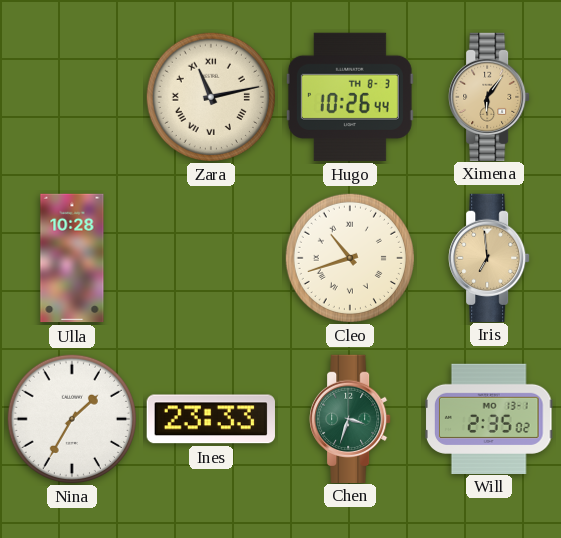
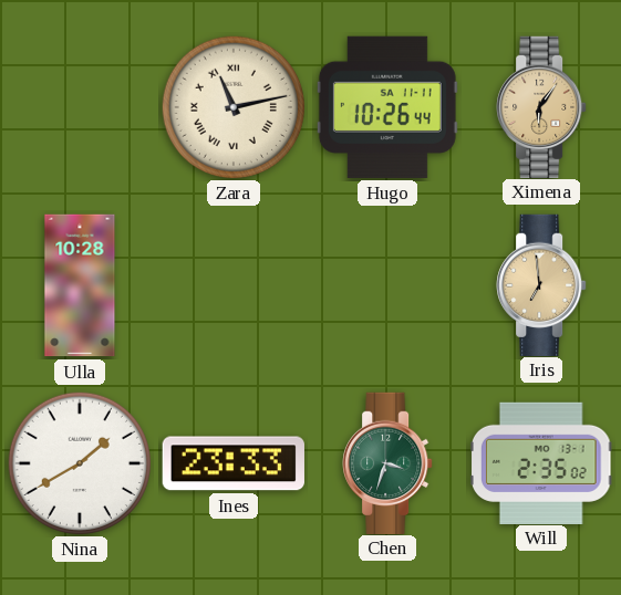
Hugo date: TH 8-3 -> SA 11-11 (387, 107)
Cleo: 10:42 -> none (349, 257)
Nina: 1:35 -> 1:40 (79, 462)
